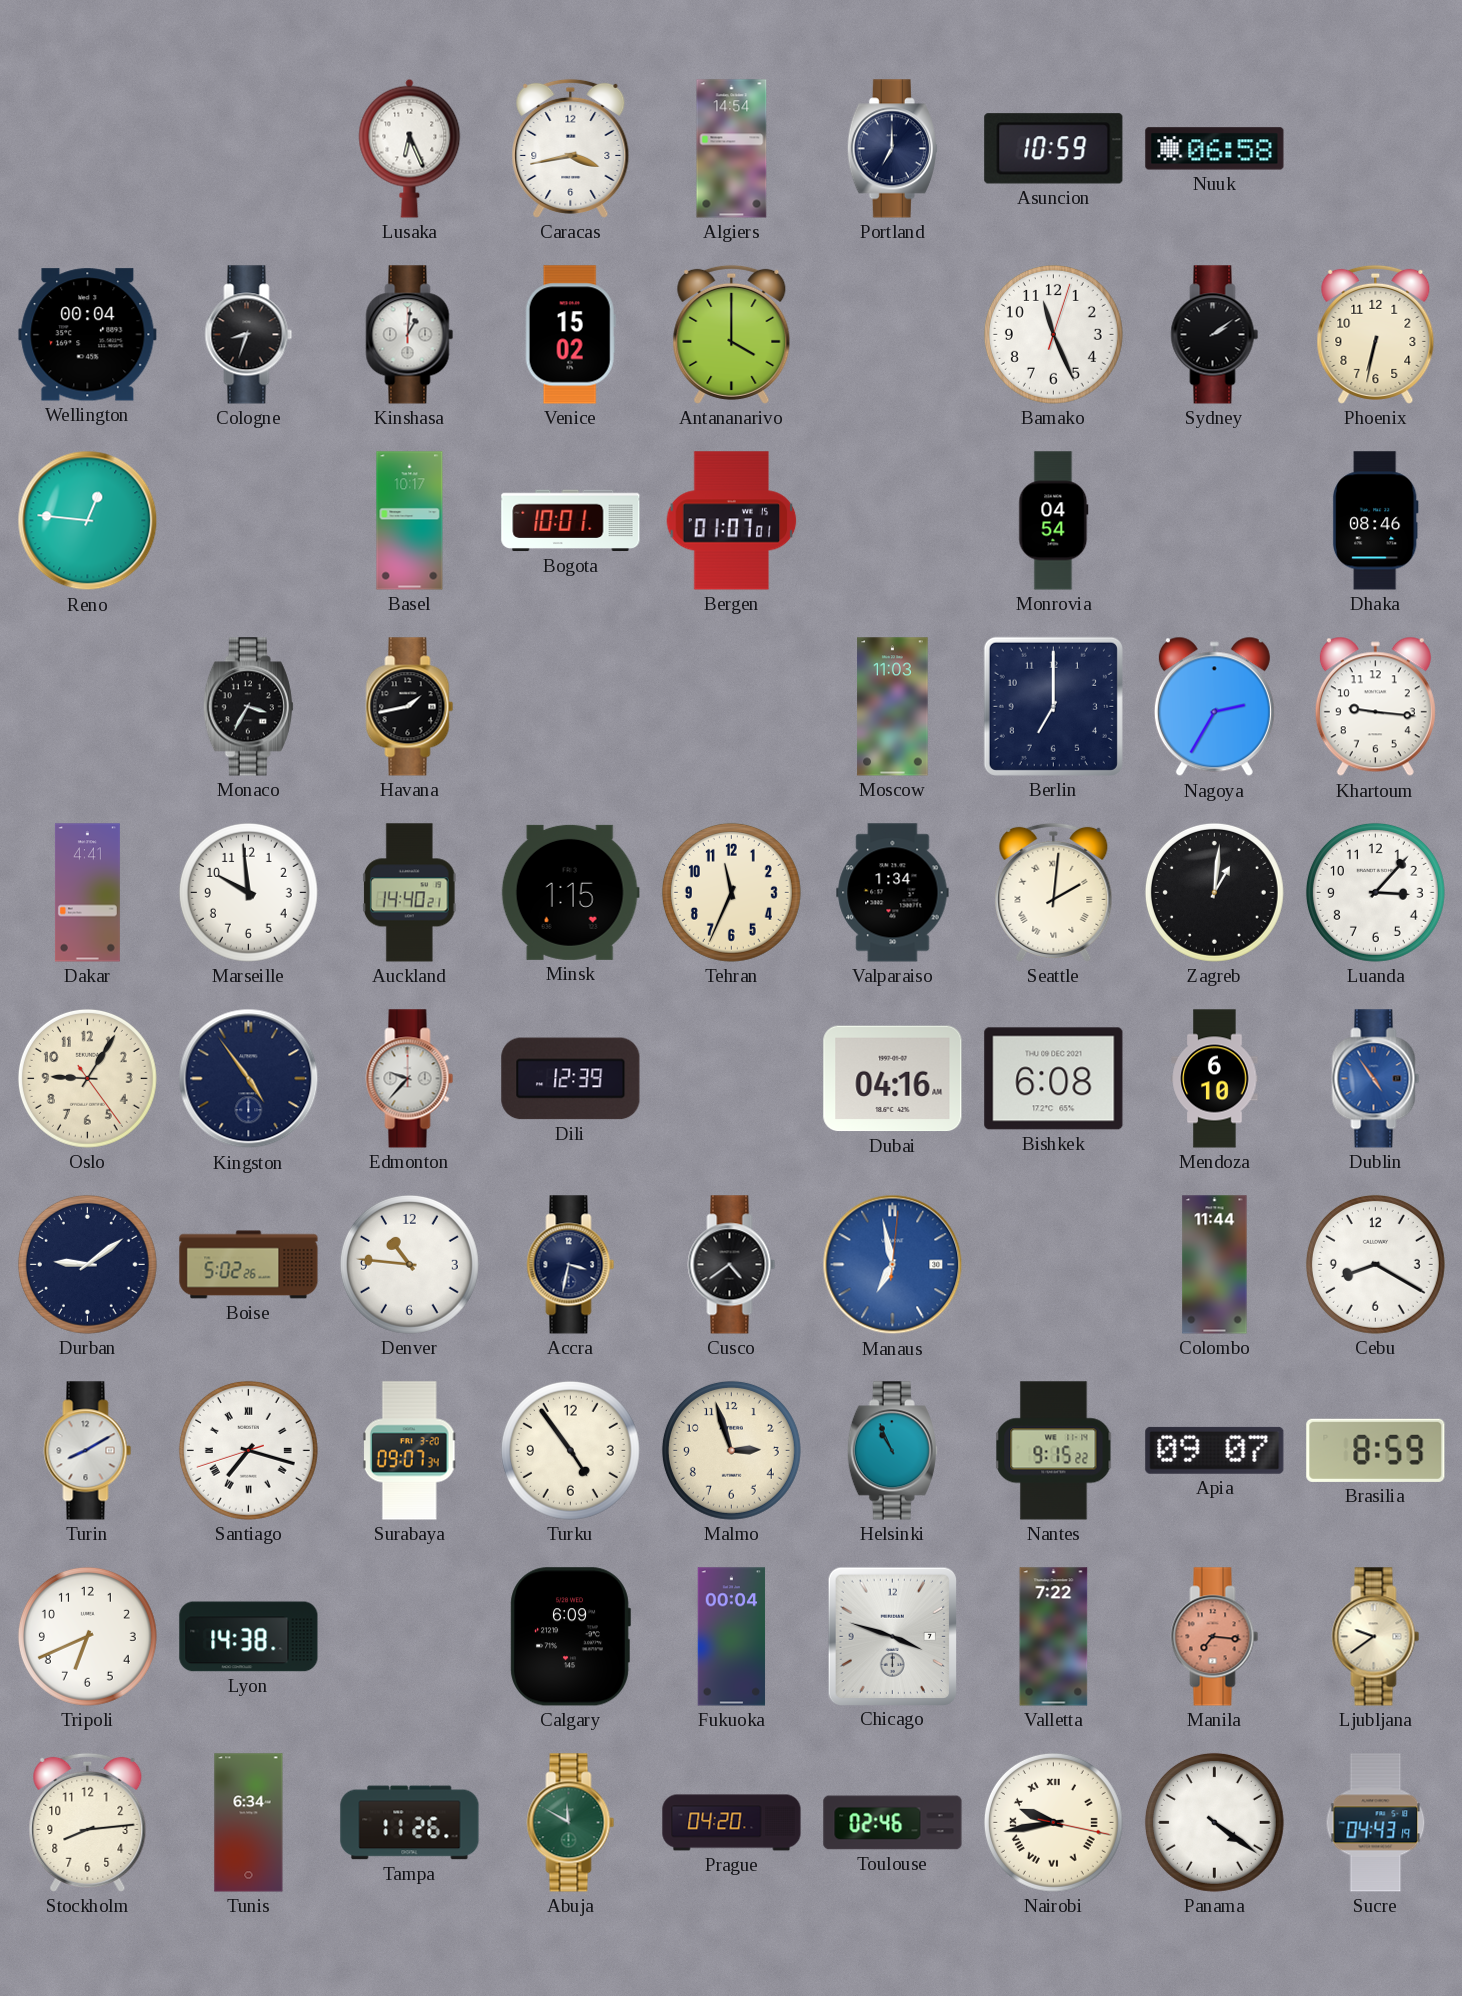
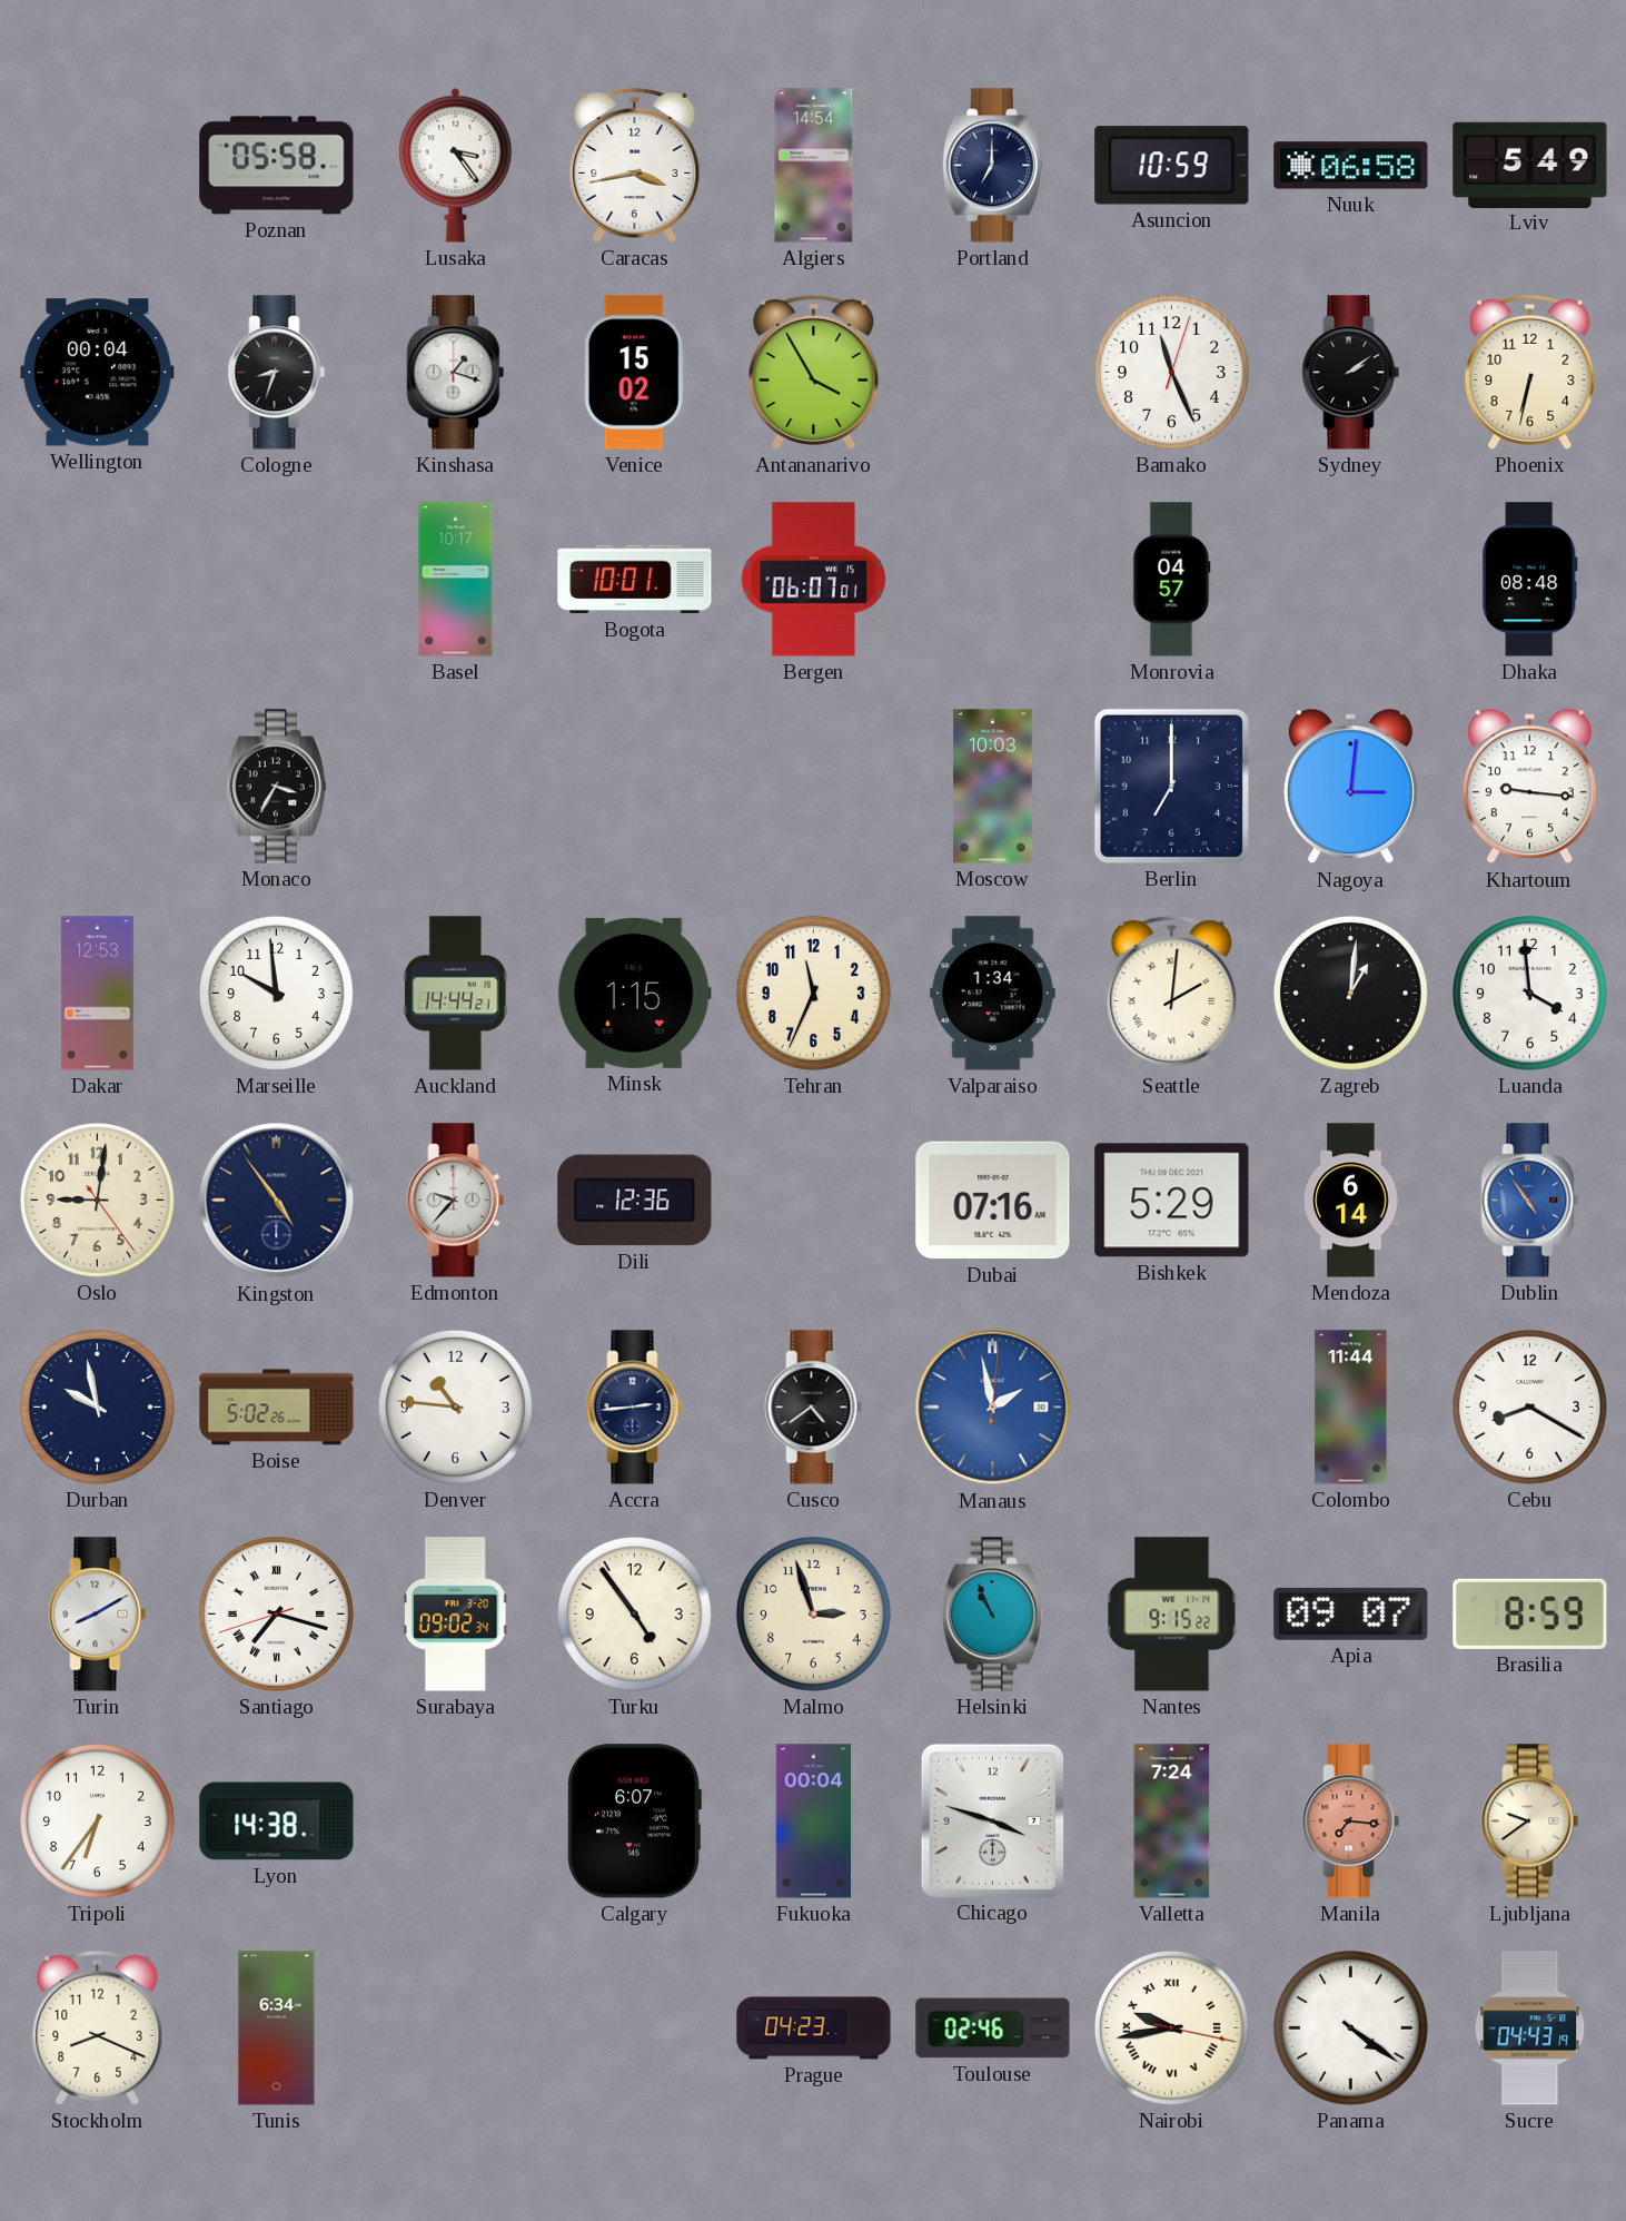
Poznan: none -> 05:58 (277, 166)
Lusaka: 6:26 -> 3:24 (456, 165)
Lviv: none -> 5:49 (1530, 165)
Kinshasa: 1:01 -> 1:18 (456, 373)
Antananarivo: 4:00 -> 3:55 (814, 372)
Reno: 12:46 -> none (88, 521)
Bergen: 01:07 -> 06:07 (814, 580)
Monrovia: 04:54 -> 04:57 (1172, 580)
Dhaka: 08:46 -> 08:48 (1529, 580)
Havana: 1:43 -> none (410, 707)
Moscow: 11:03 -> 10:03 (993, 787)
Nagoya: 2:35 -> 3:01 (1350, 787)
Dakar: 4:41 -> 12:53 (97, 994)
Auckland: 14:40 -> 14:44 (455, 994)
Luanda: 3:07 -> 3:59 (1529, 993)
Oslo: 9:05 -> 9:01 (97, 1200)
Dili: 12:39 -> 12:36 (635, 1201)
Dubai: 04:16 -> 07:16 (993, 1201)
Bishkek: 6:08 -> 5:29 (1172, 1201)
Mendoza: 6:10 -> 6:14 (1351, 1201)
Durban: 9:09 -> 9:58 (97, 1406)
Accra: 3:32 -> 2:44 (635, 1408)
Manaus: 6:58 -> 1:58 (993, 1408)
Surabaya: 09:07 -> 09:02 (455, 1615)
Tripoli: 6:41 -> 6:36 (97, 1820)
Calgary: 6:09 -> 6:07 (634, 1822)
Valletta: 7:22 -> 7:24 (1172, 1822)
Stockholm: 8:14 -> 8:19 (98, 2027)
Tampa: 11:26 -> none (410, 1823)
Abuja: 11:50 -> none (571, 1823)
Prague: 04:20 -> 04:23 (814, 2028)
